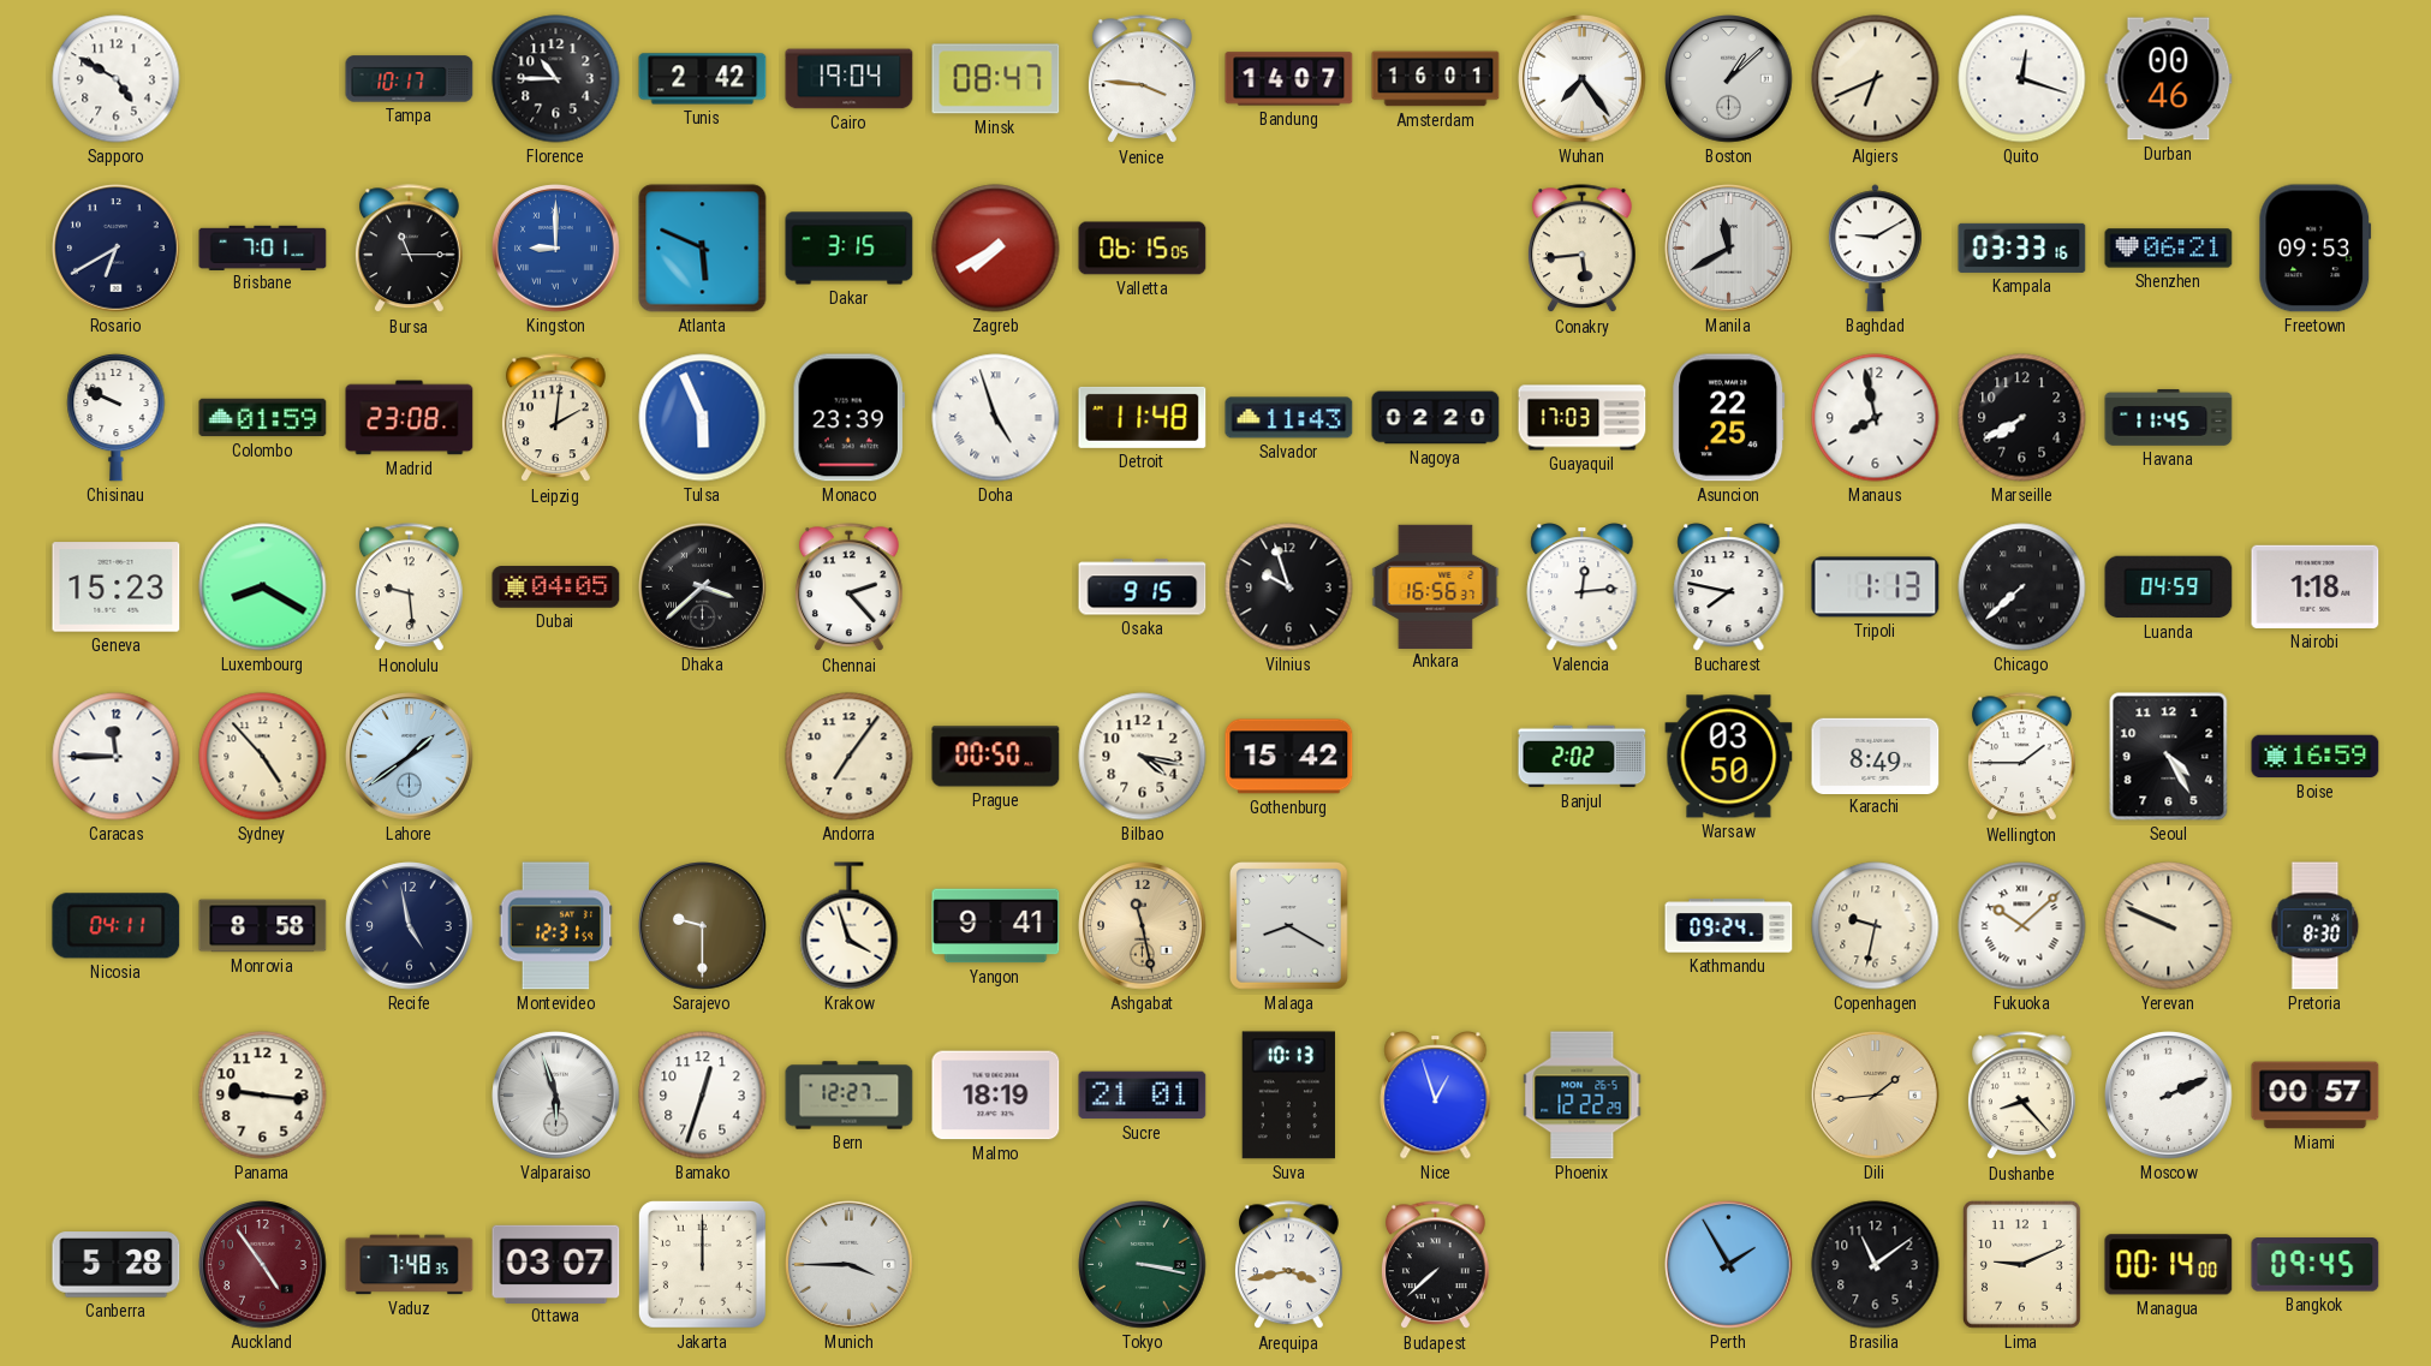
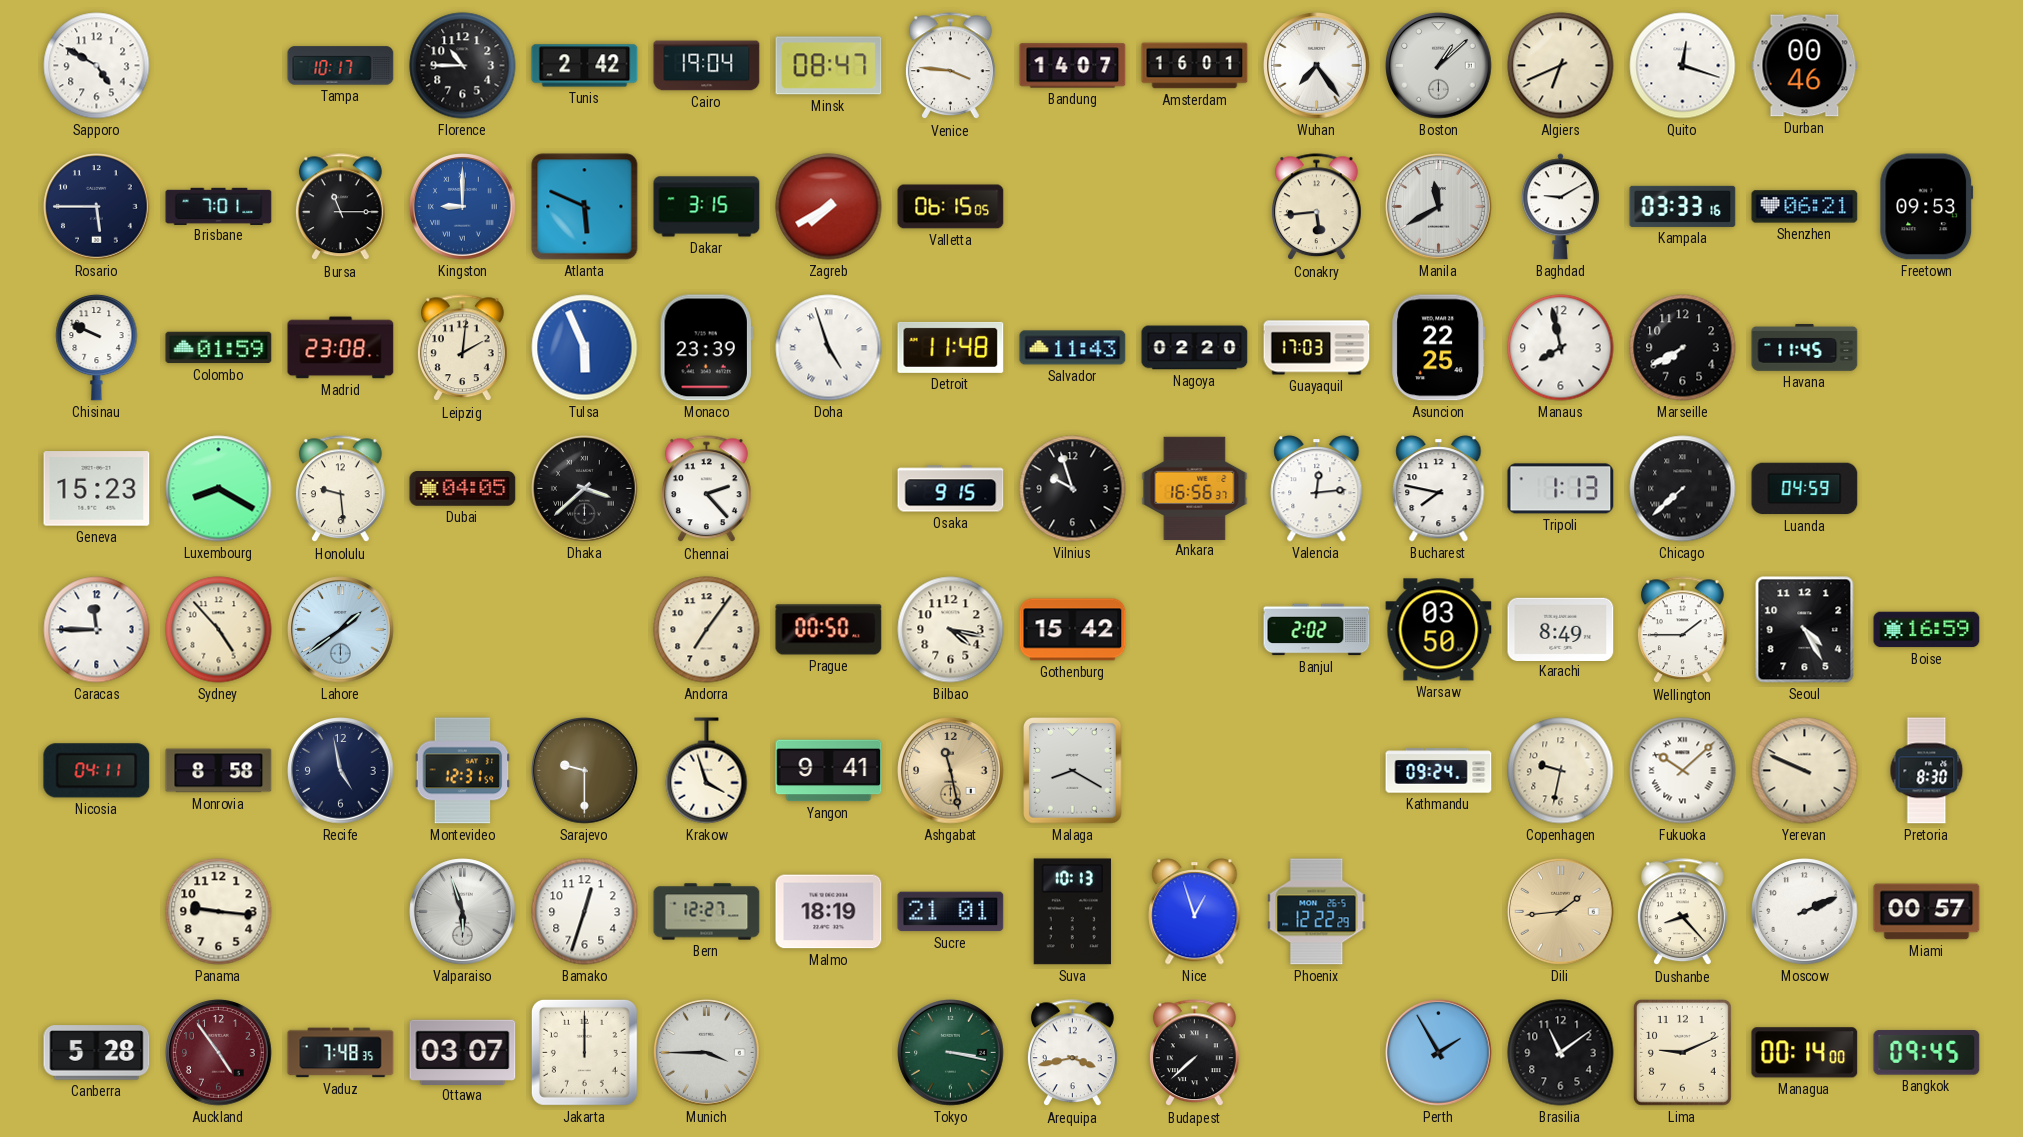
Rosario: 6:40 -> 5:45 (97, 207)
Nairobi: 1:18 -> none (2316, 586)
